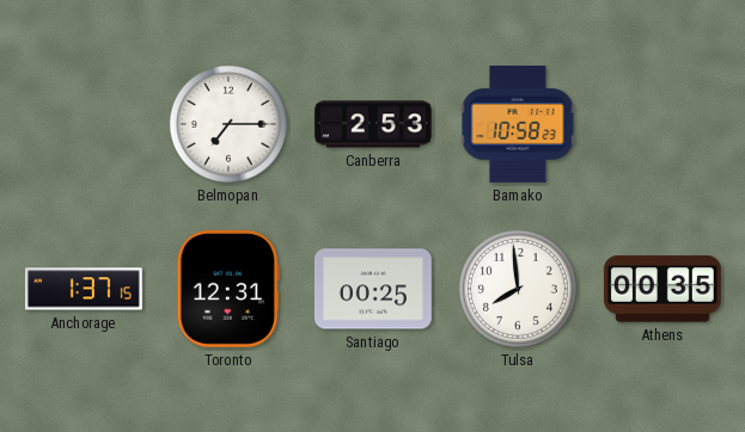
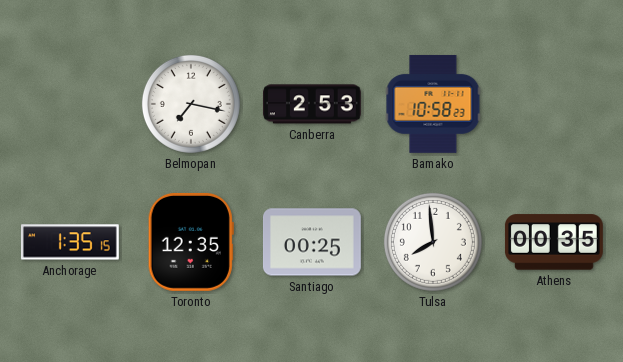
Belmopan: 7:15 -> 7:17 (191, 104)
Anchorage: 1:37 -> 1:35 (70, 242)
Toronto: 12:31 -> 12:35 (191, 242)
